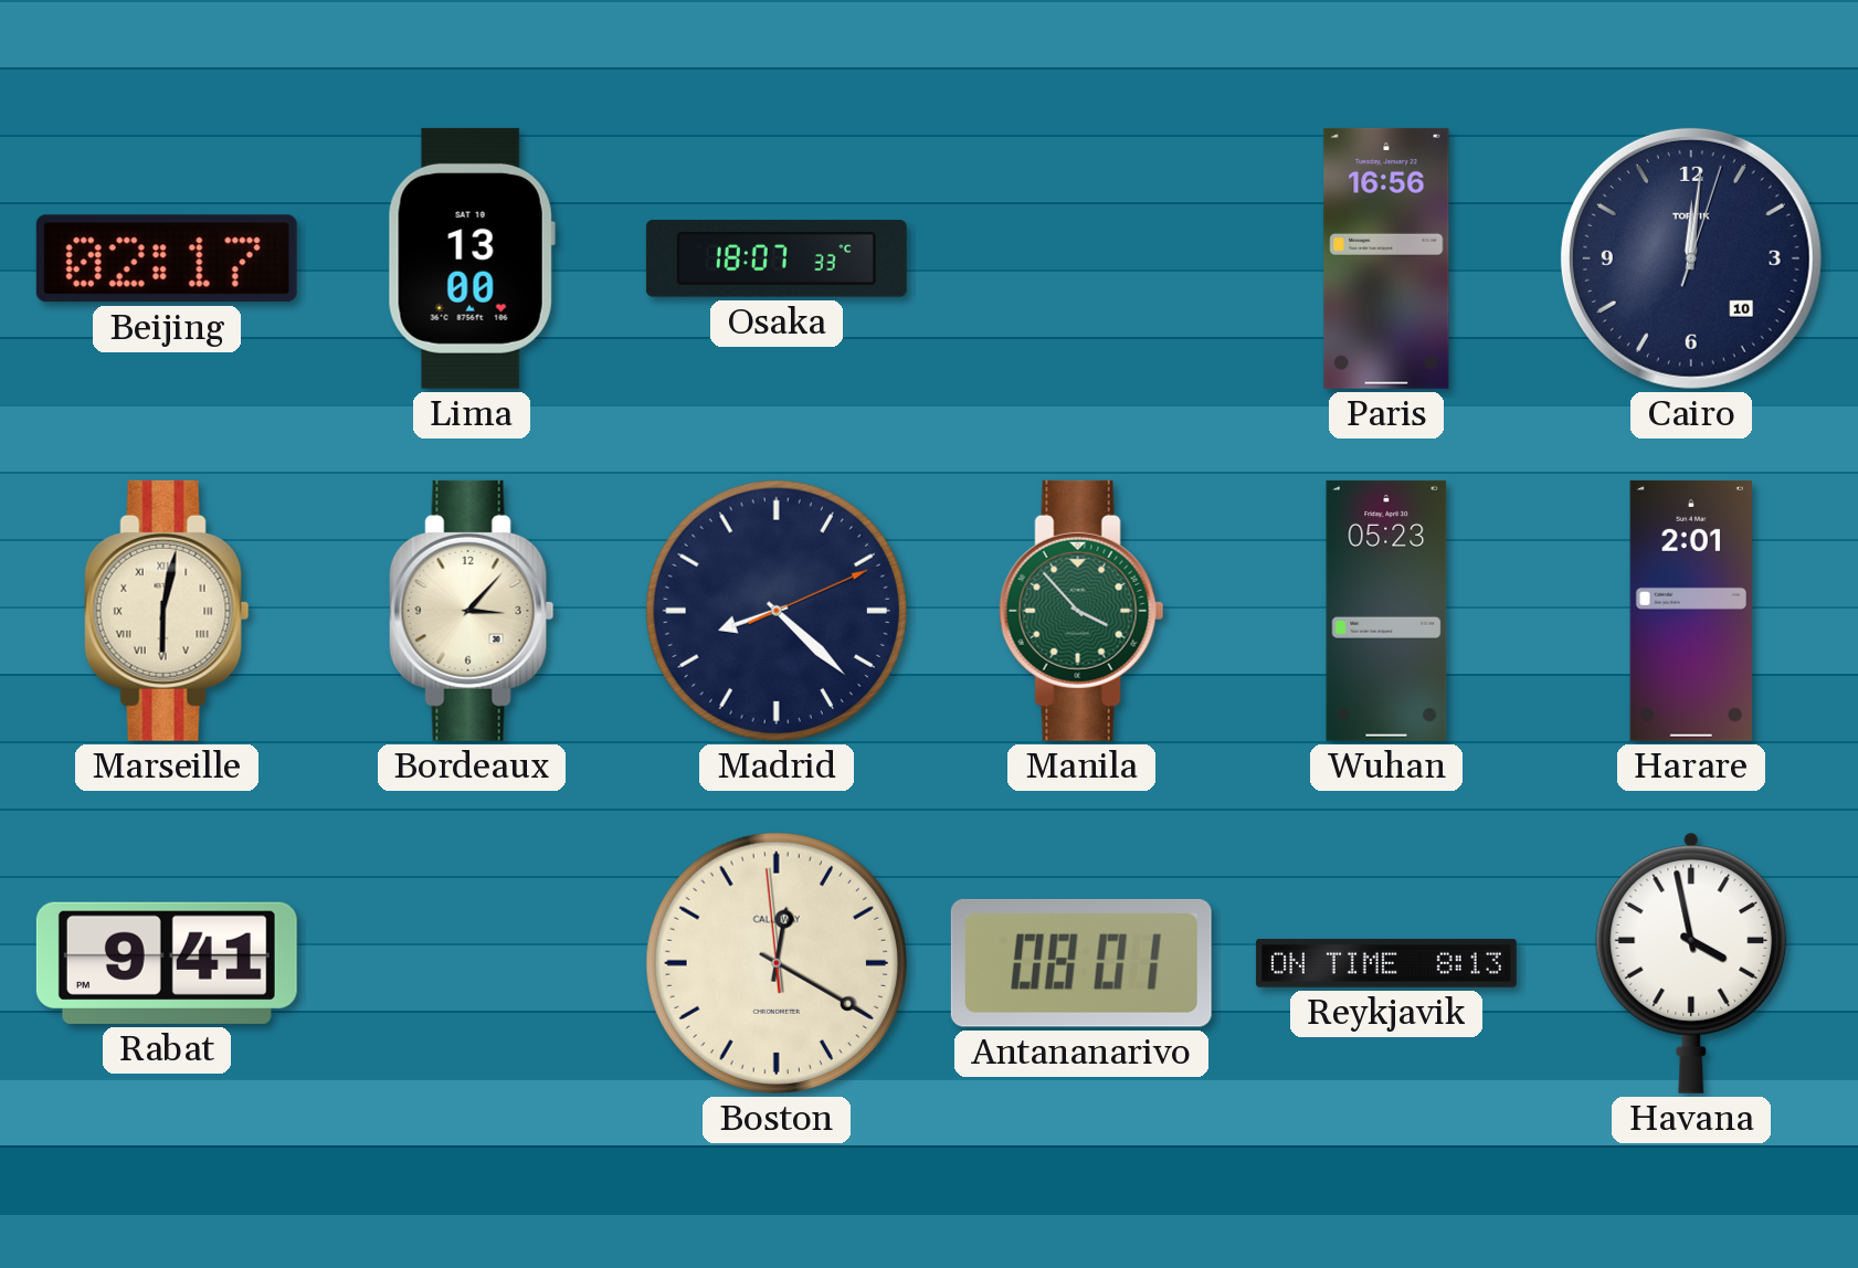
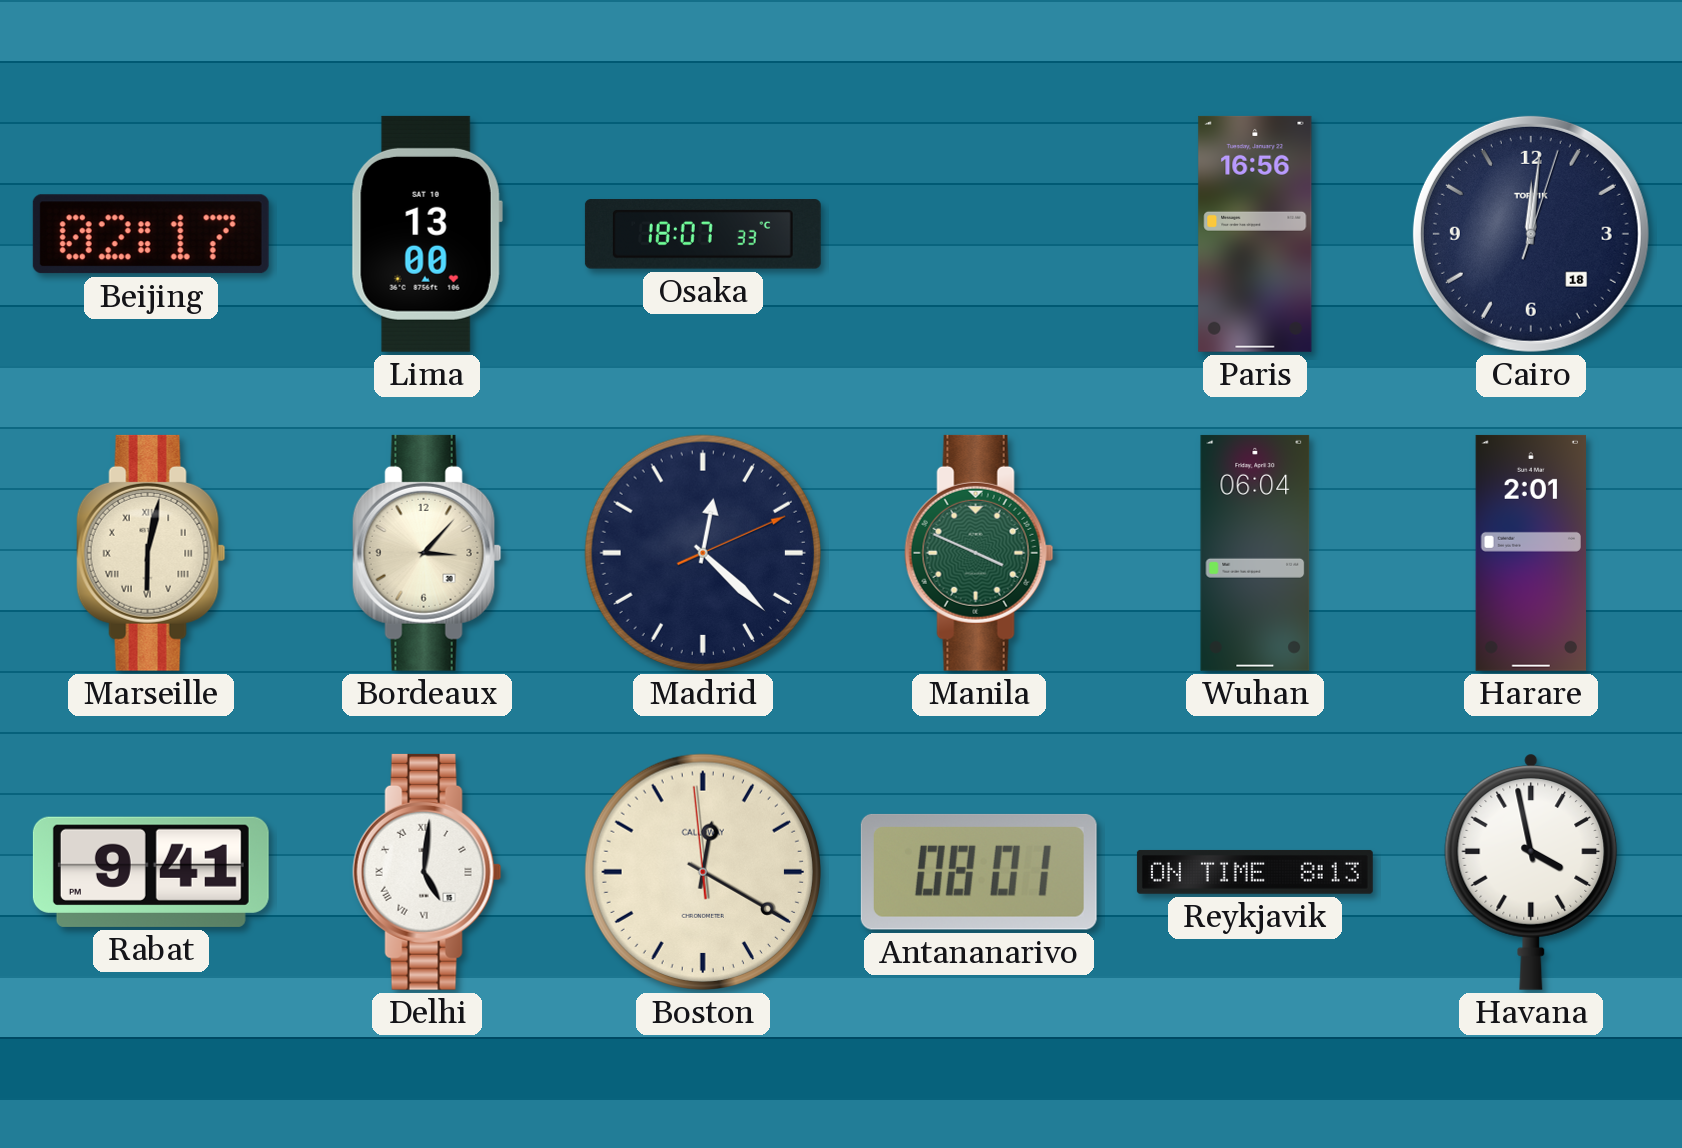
Cairo date: 10 -> 18 (1531, 234)
Madrid: 8:22 -> 12:22 (703, 553)
Manila: 3:53 -> 3:49 (979, 553)
Wuhan: 05:23 -> 06:04 (1255, 553)
Delhi: none -> 5:01 (427, 872)
